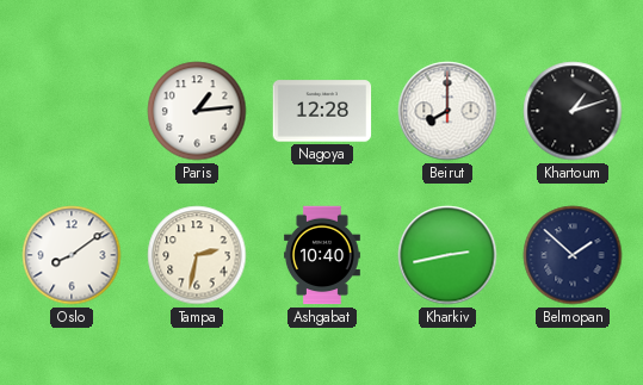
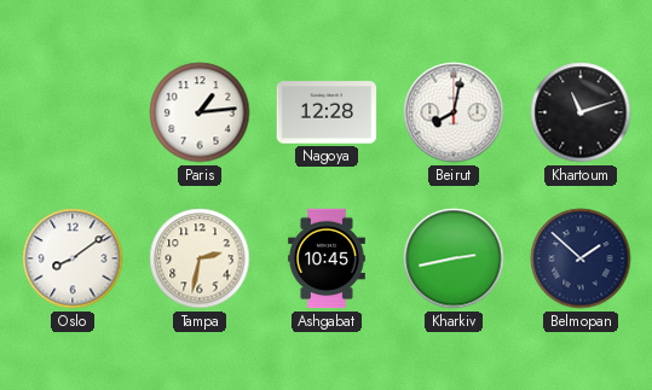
Beirut: 8:00 -> 8:02 (454, 112)
Khartoum: 1:12 -> 11:12 (581, 112)
Ashgabat: 10:40 -> 10:45 (328, 258)
